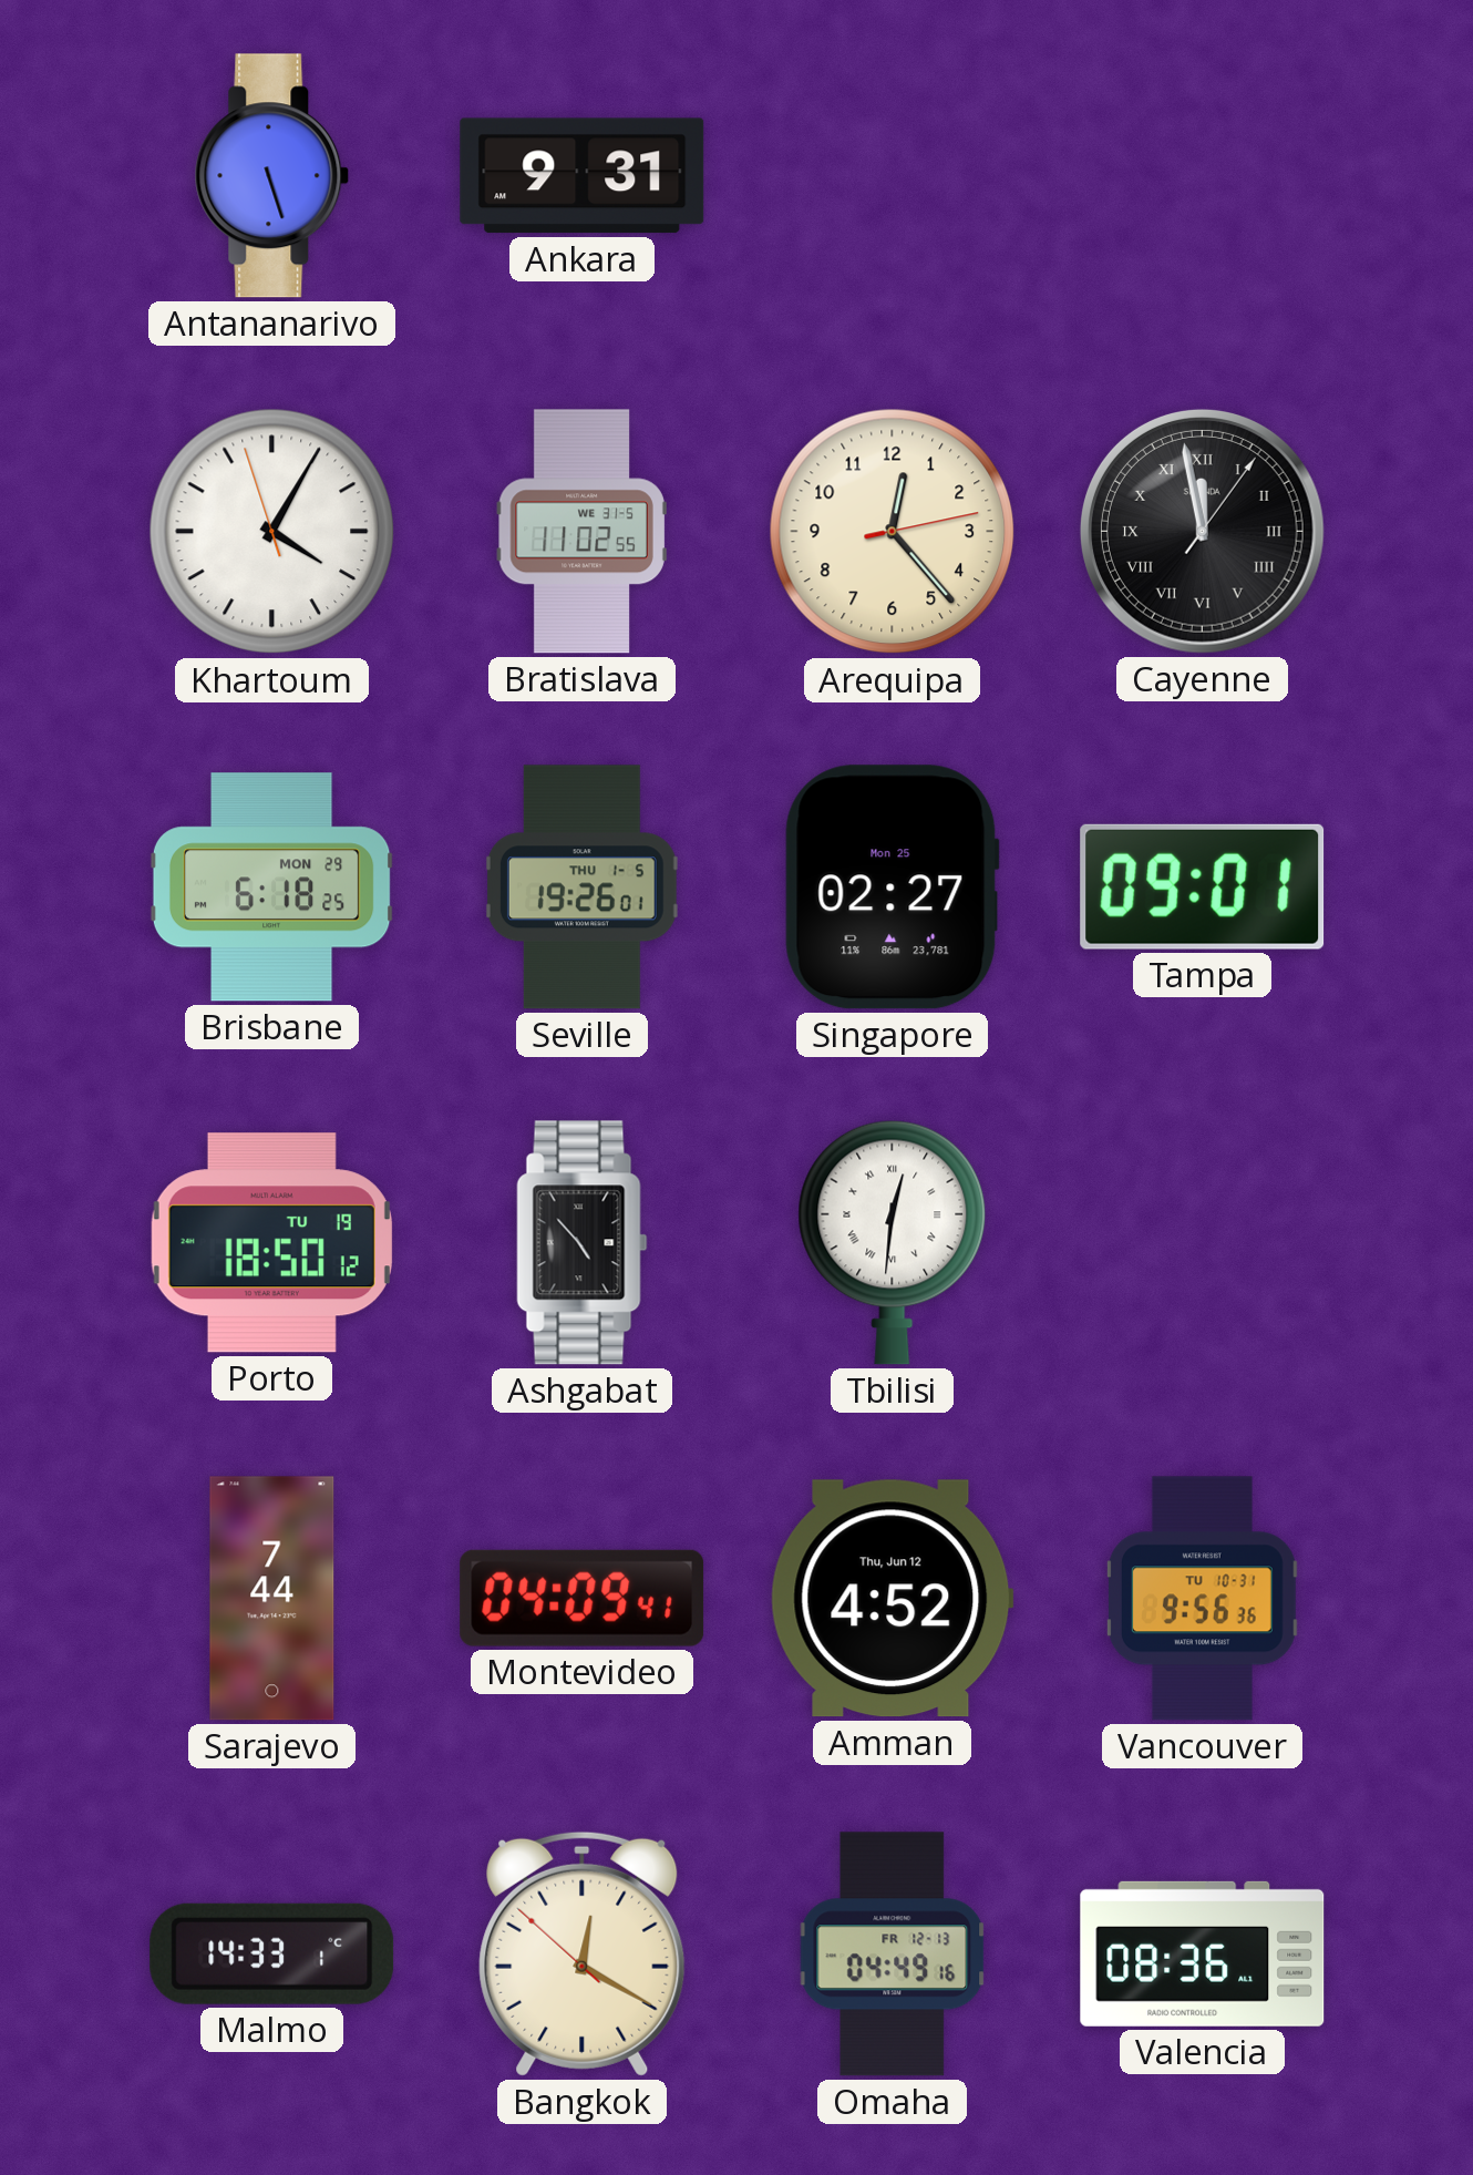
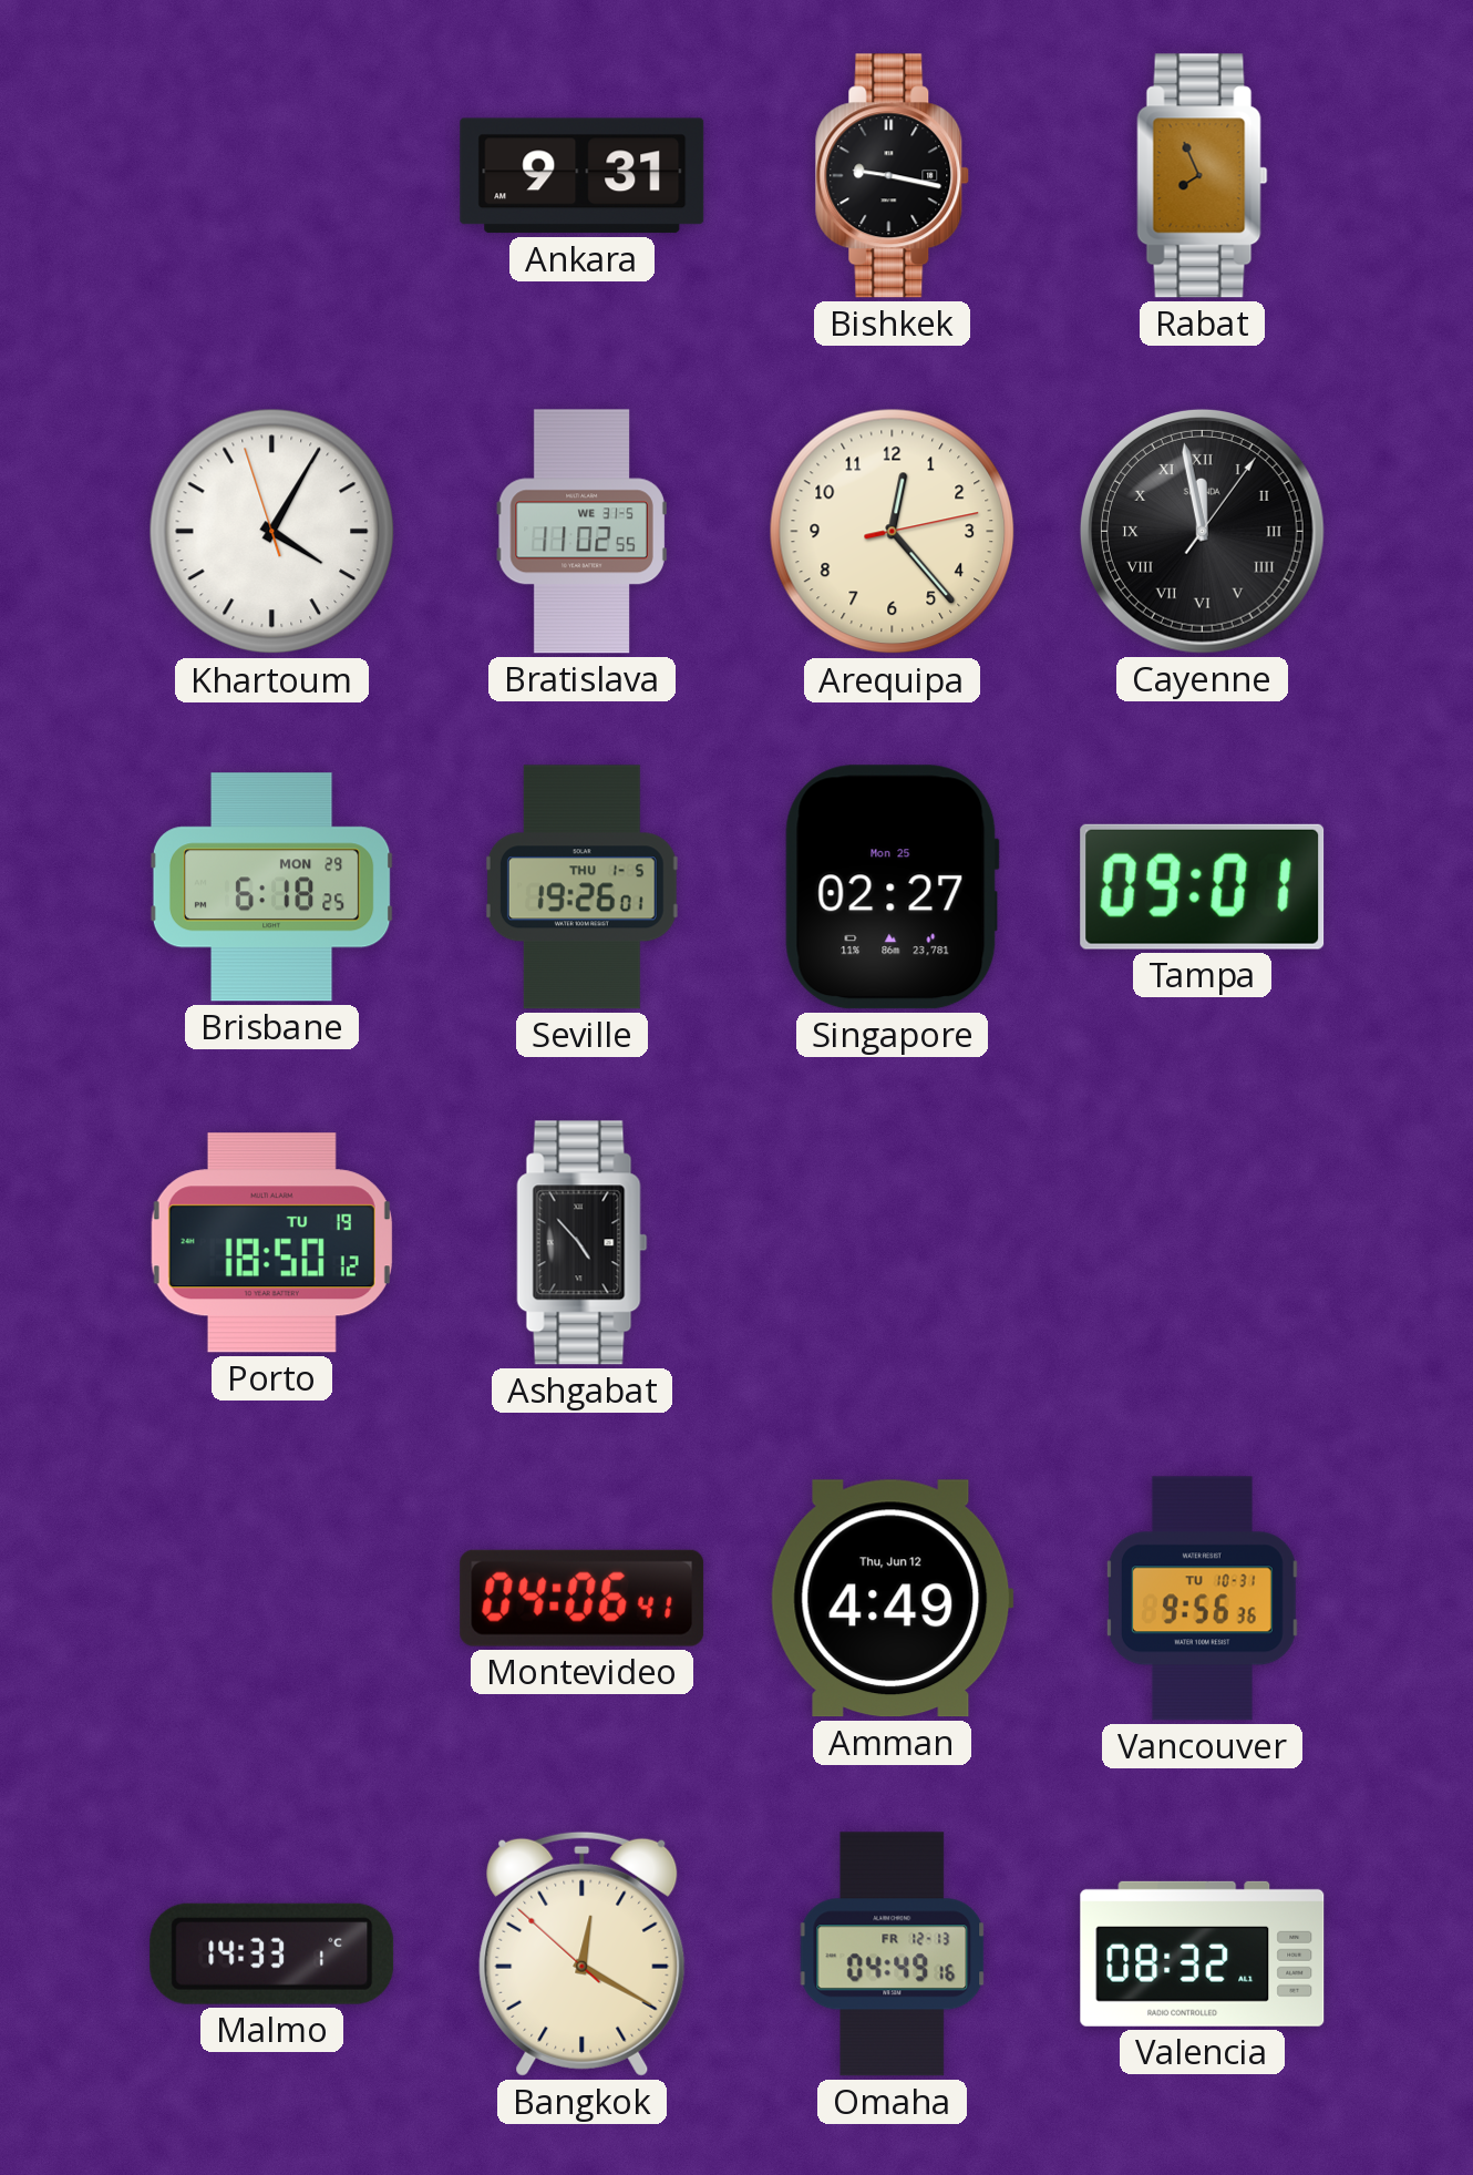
Antananarivo: 5:27 -> none (272, 176)
Bishkek: none -> 9:17 (893, 176)
Rabat: none -> 7:56 (1203, 176)
Tbilisi: 12:31 -> none (893, 1242)
Sarajevo: 7:44 -> none (272, 1599)
Montevideo: 04:09 -> 04:06 (583, 1598)
Amman: 4:52 -> 4:49 (892, 1599)
Valencia: 08:36 -> 08:32 (1203, 1953)
